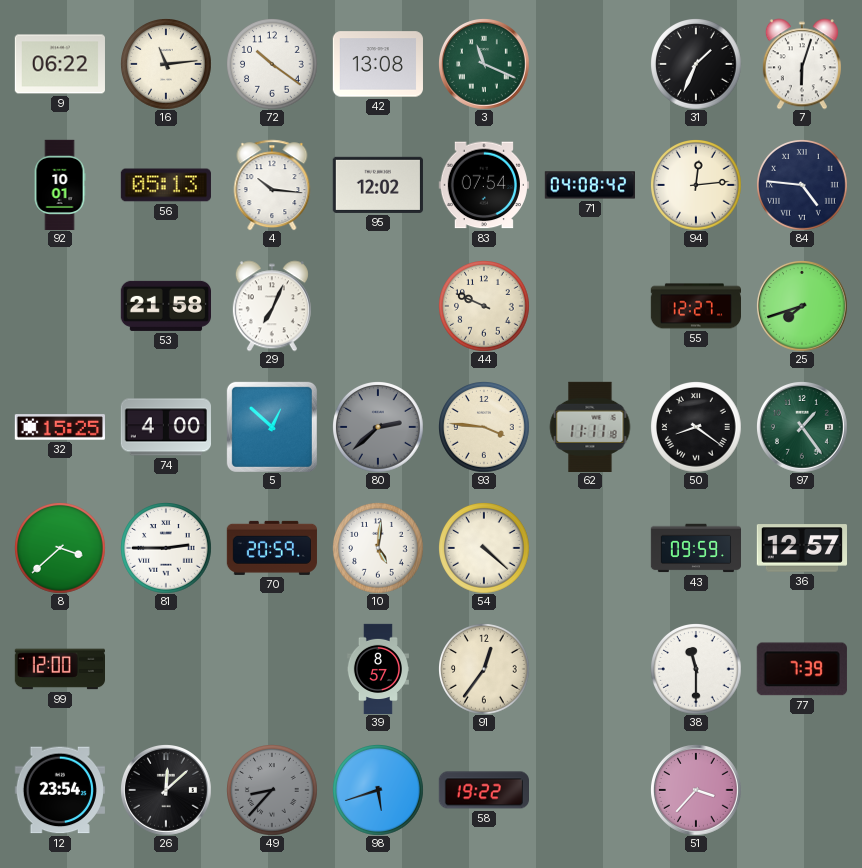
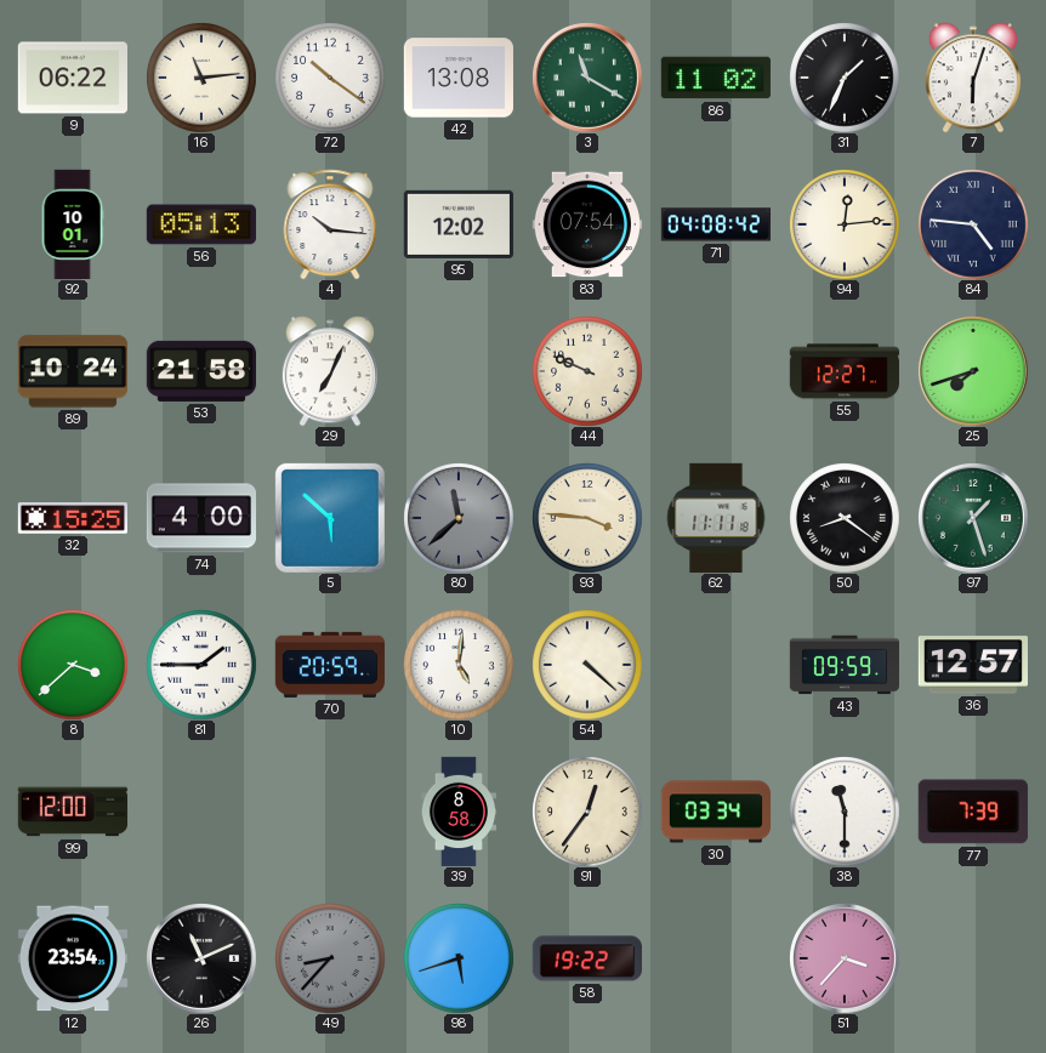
3: 11:19 -> 11:20 (587, 78)
86: none -> 11:02 (716, 78)
89: none -> 10:24 (72, 371)
5: 12:52 -> 5:52 (330, 518)
80: 2:38 -> 11:38 (459, 518)
97: 1:24 -> 1:27 (973, 518)
81: 2:45 -> 1:45 (201, 665)
39: 8:57 -> 8:58 (459, 812)
30: none -> 03:34 (716, 812)
26: 12:08 -> 11:11 (201, 958)
